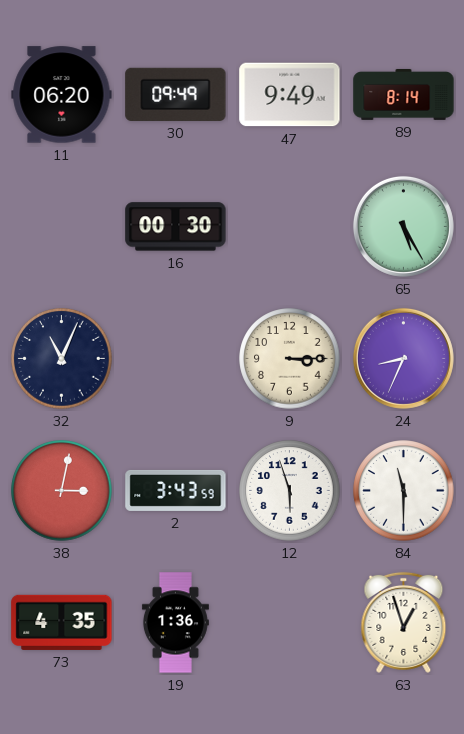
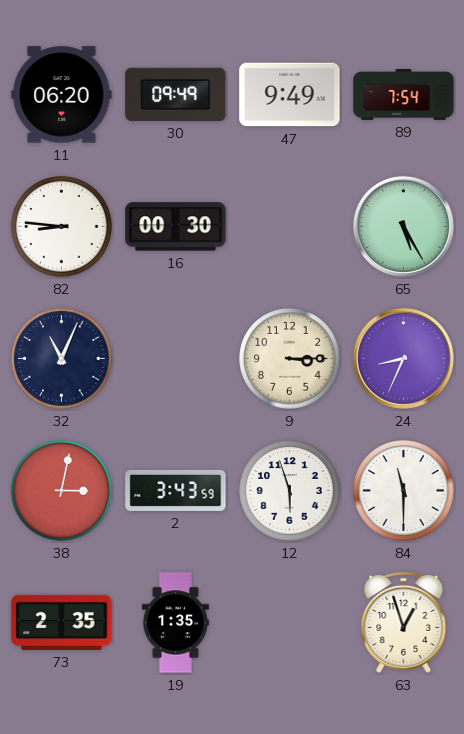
89: 8:14 -> 7:54 (404, 94)
82: none -> 8:46 (62, 227)
73: 4:35 -> 2:35 (62, 622)
19: 1:36 -> 1:35 (175, 623)
